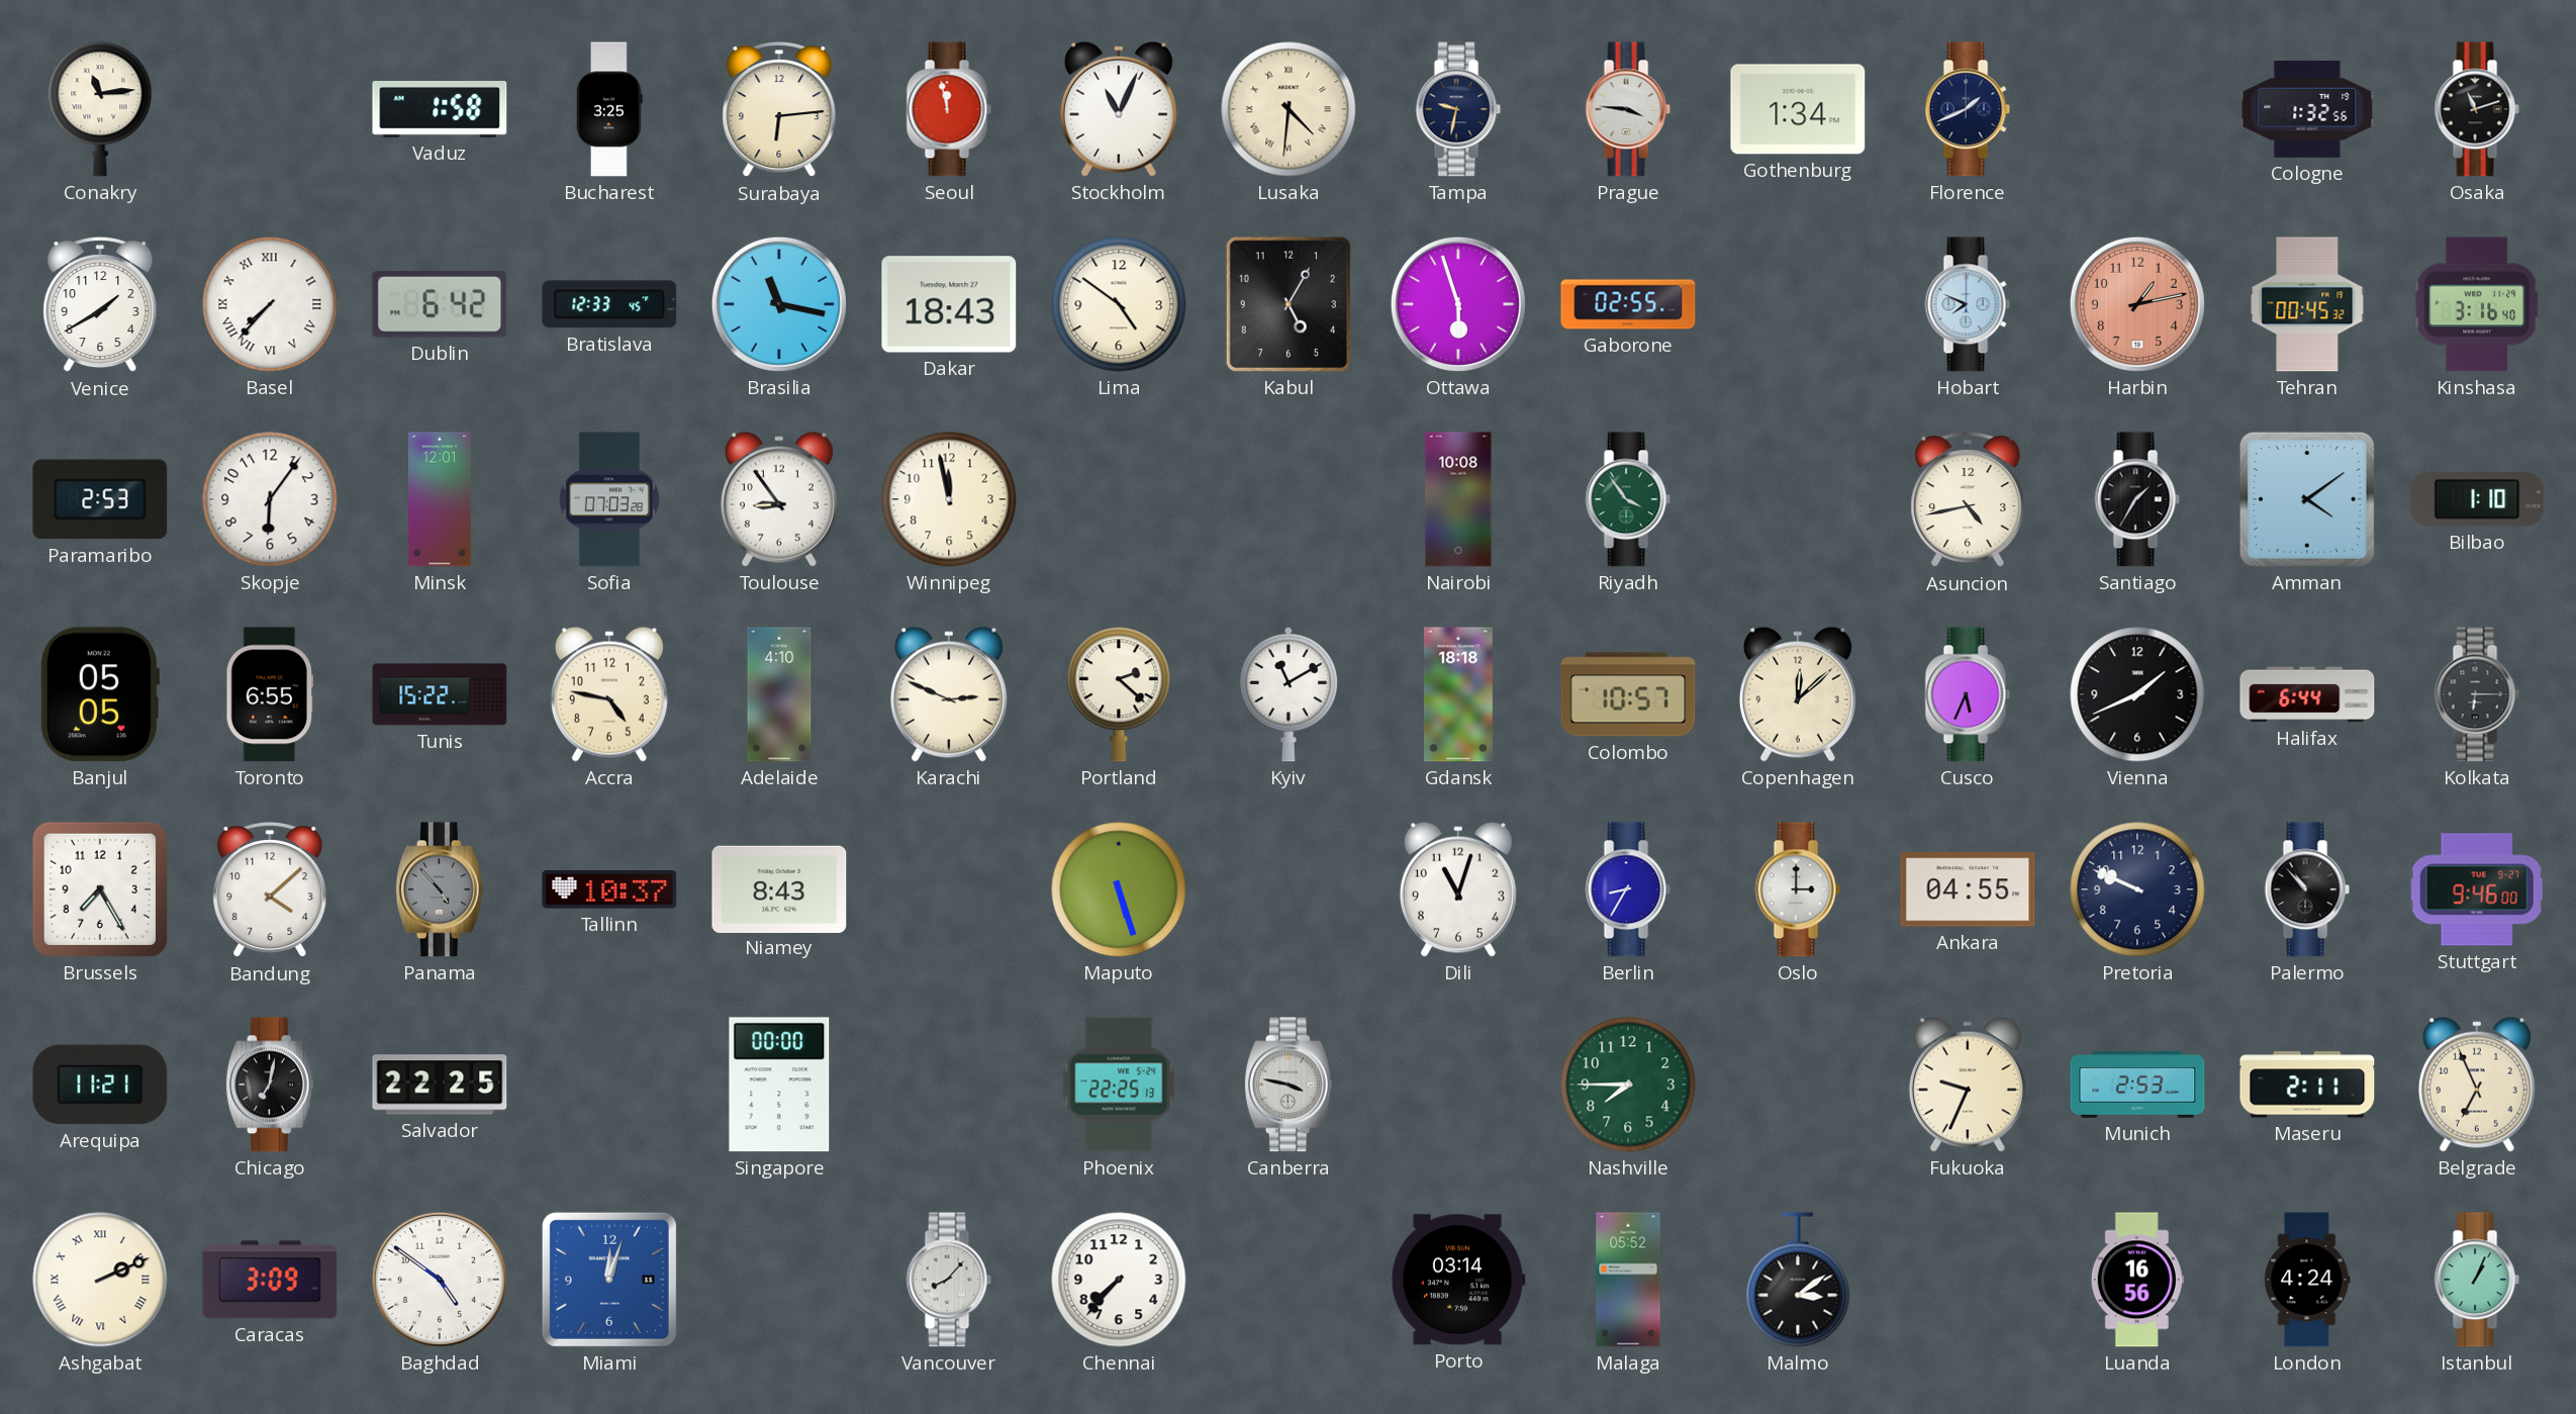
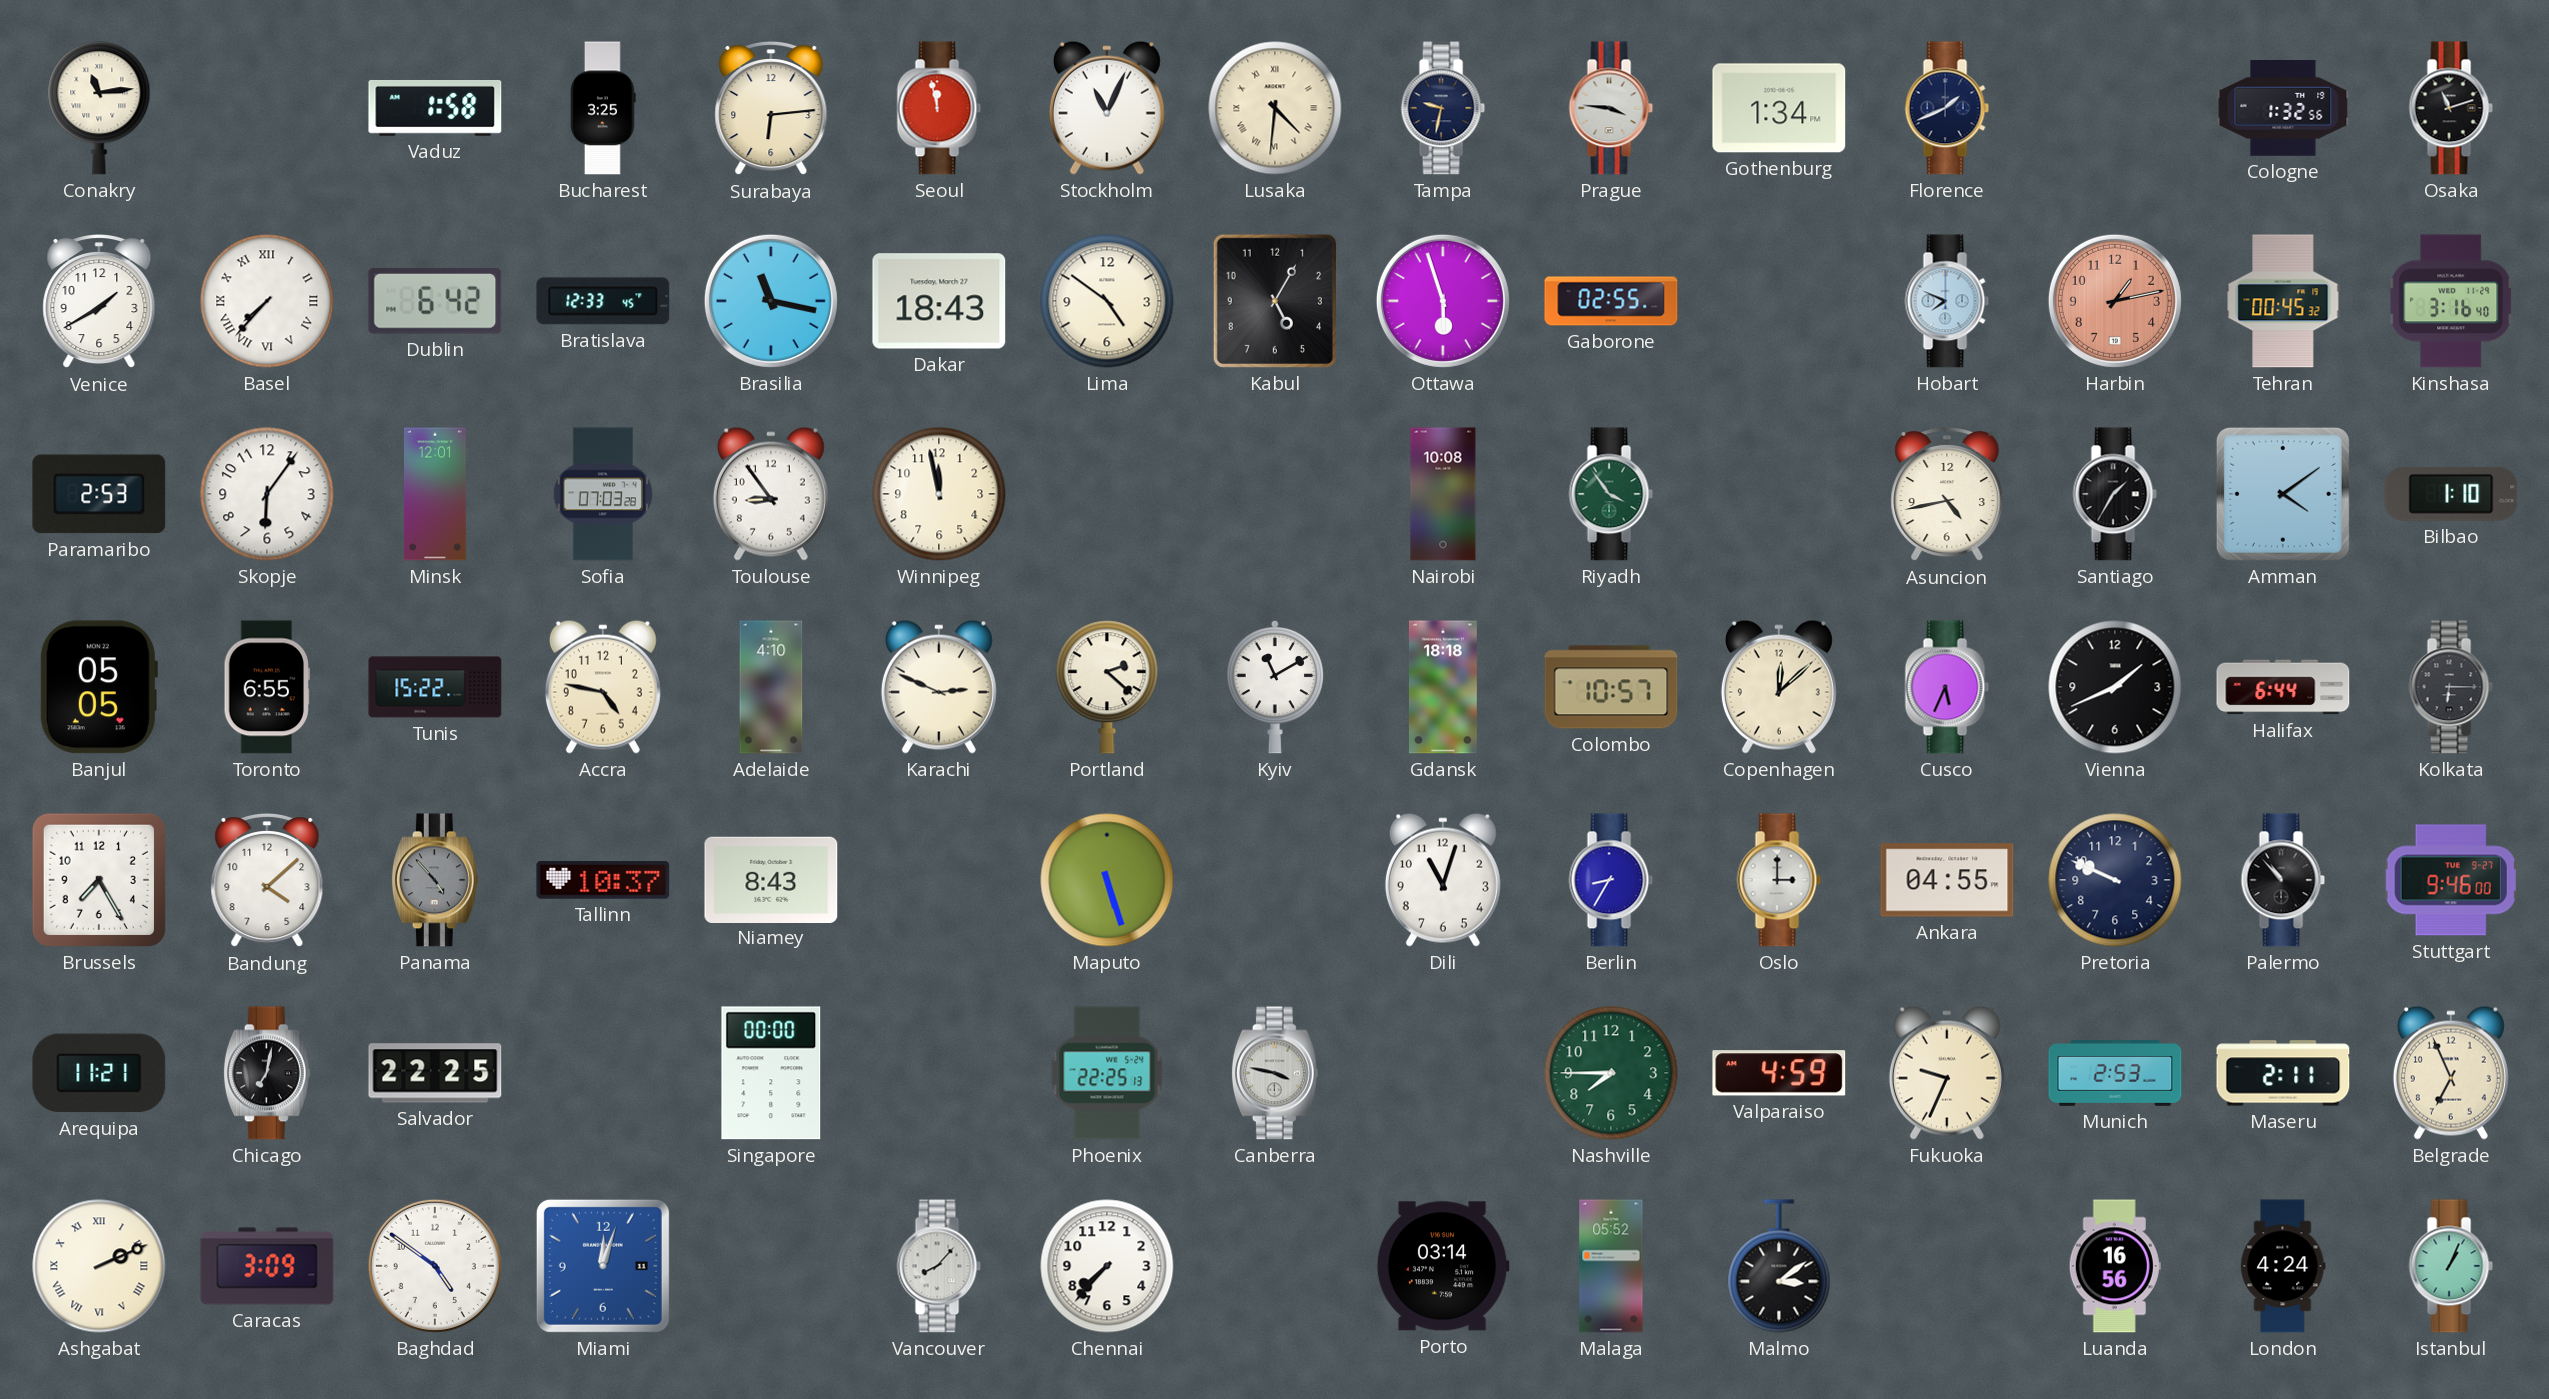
Valparaiso: none -> 4:59 (1779, 1073)
